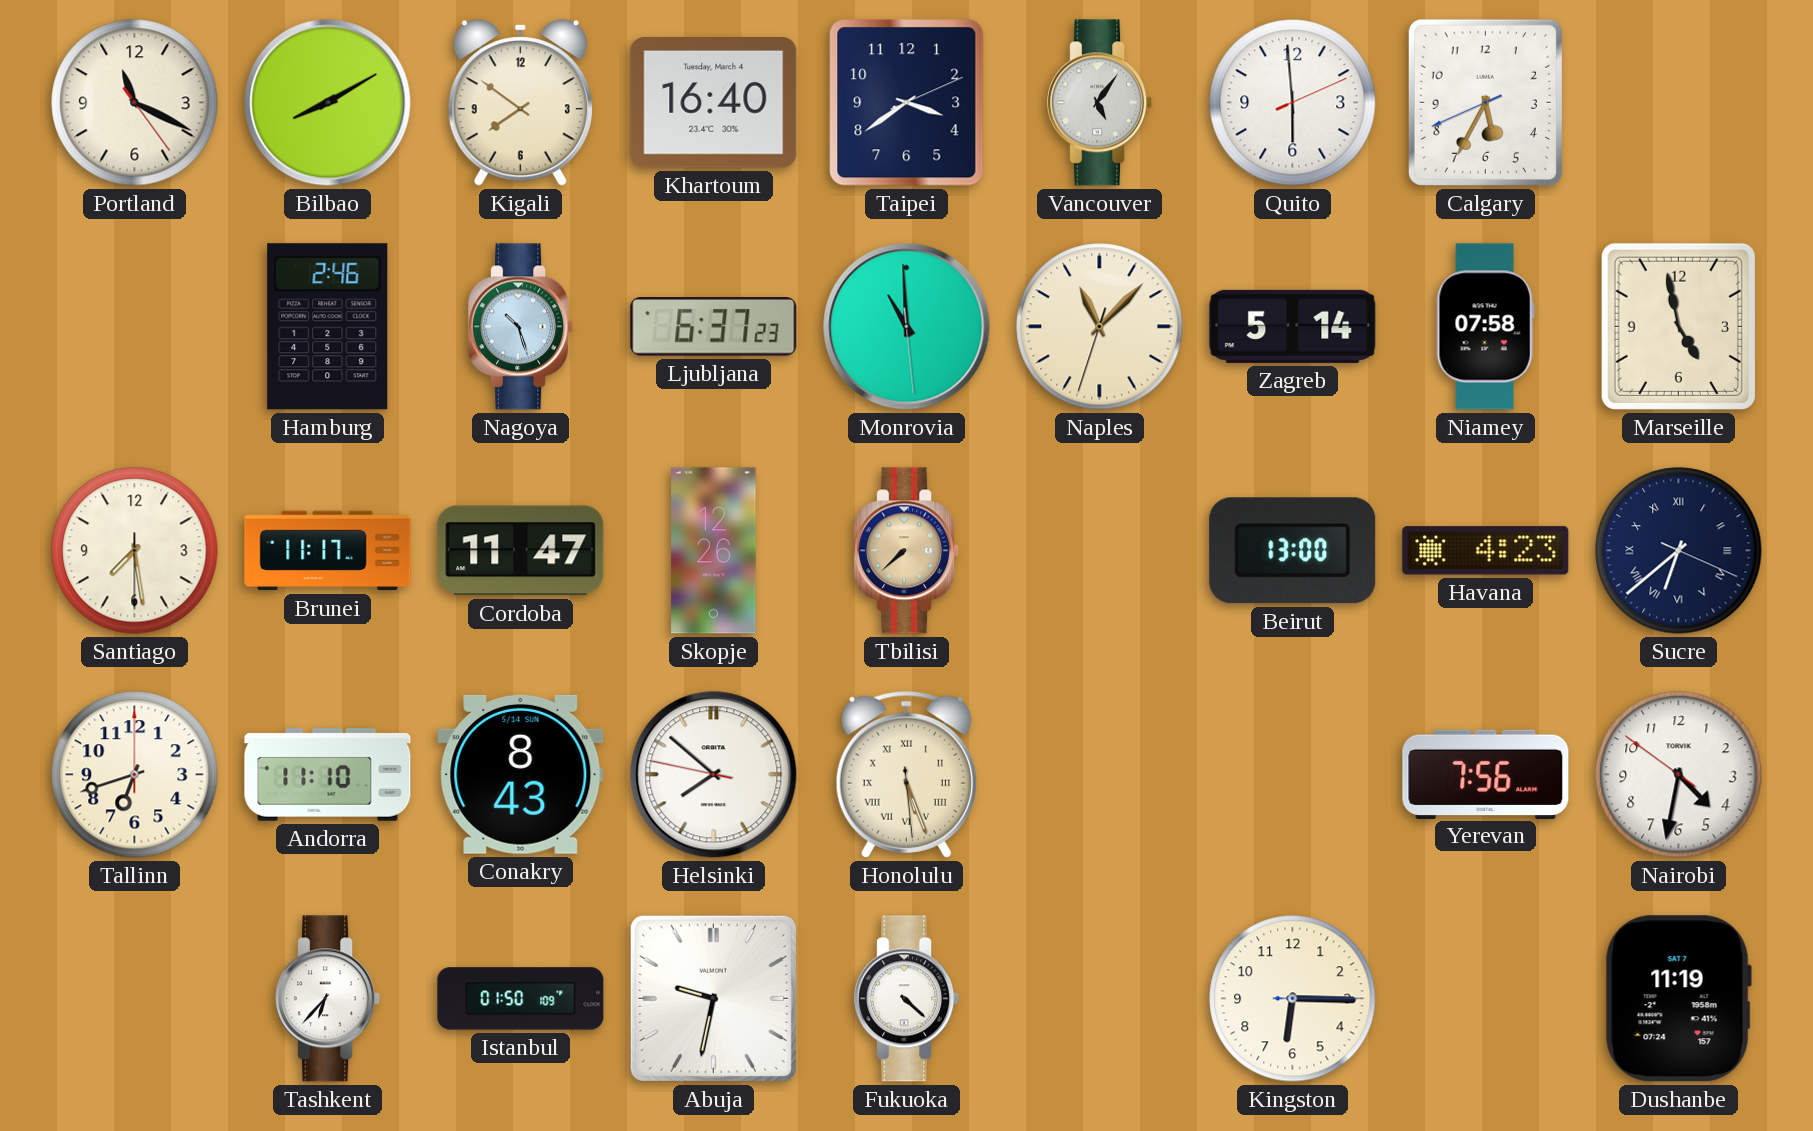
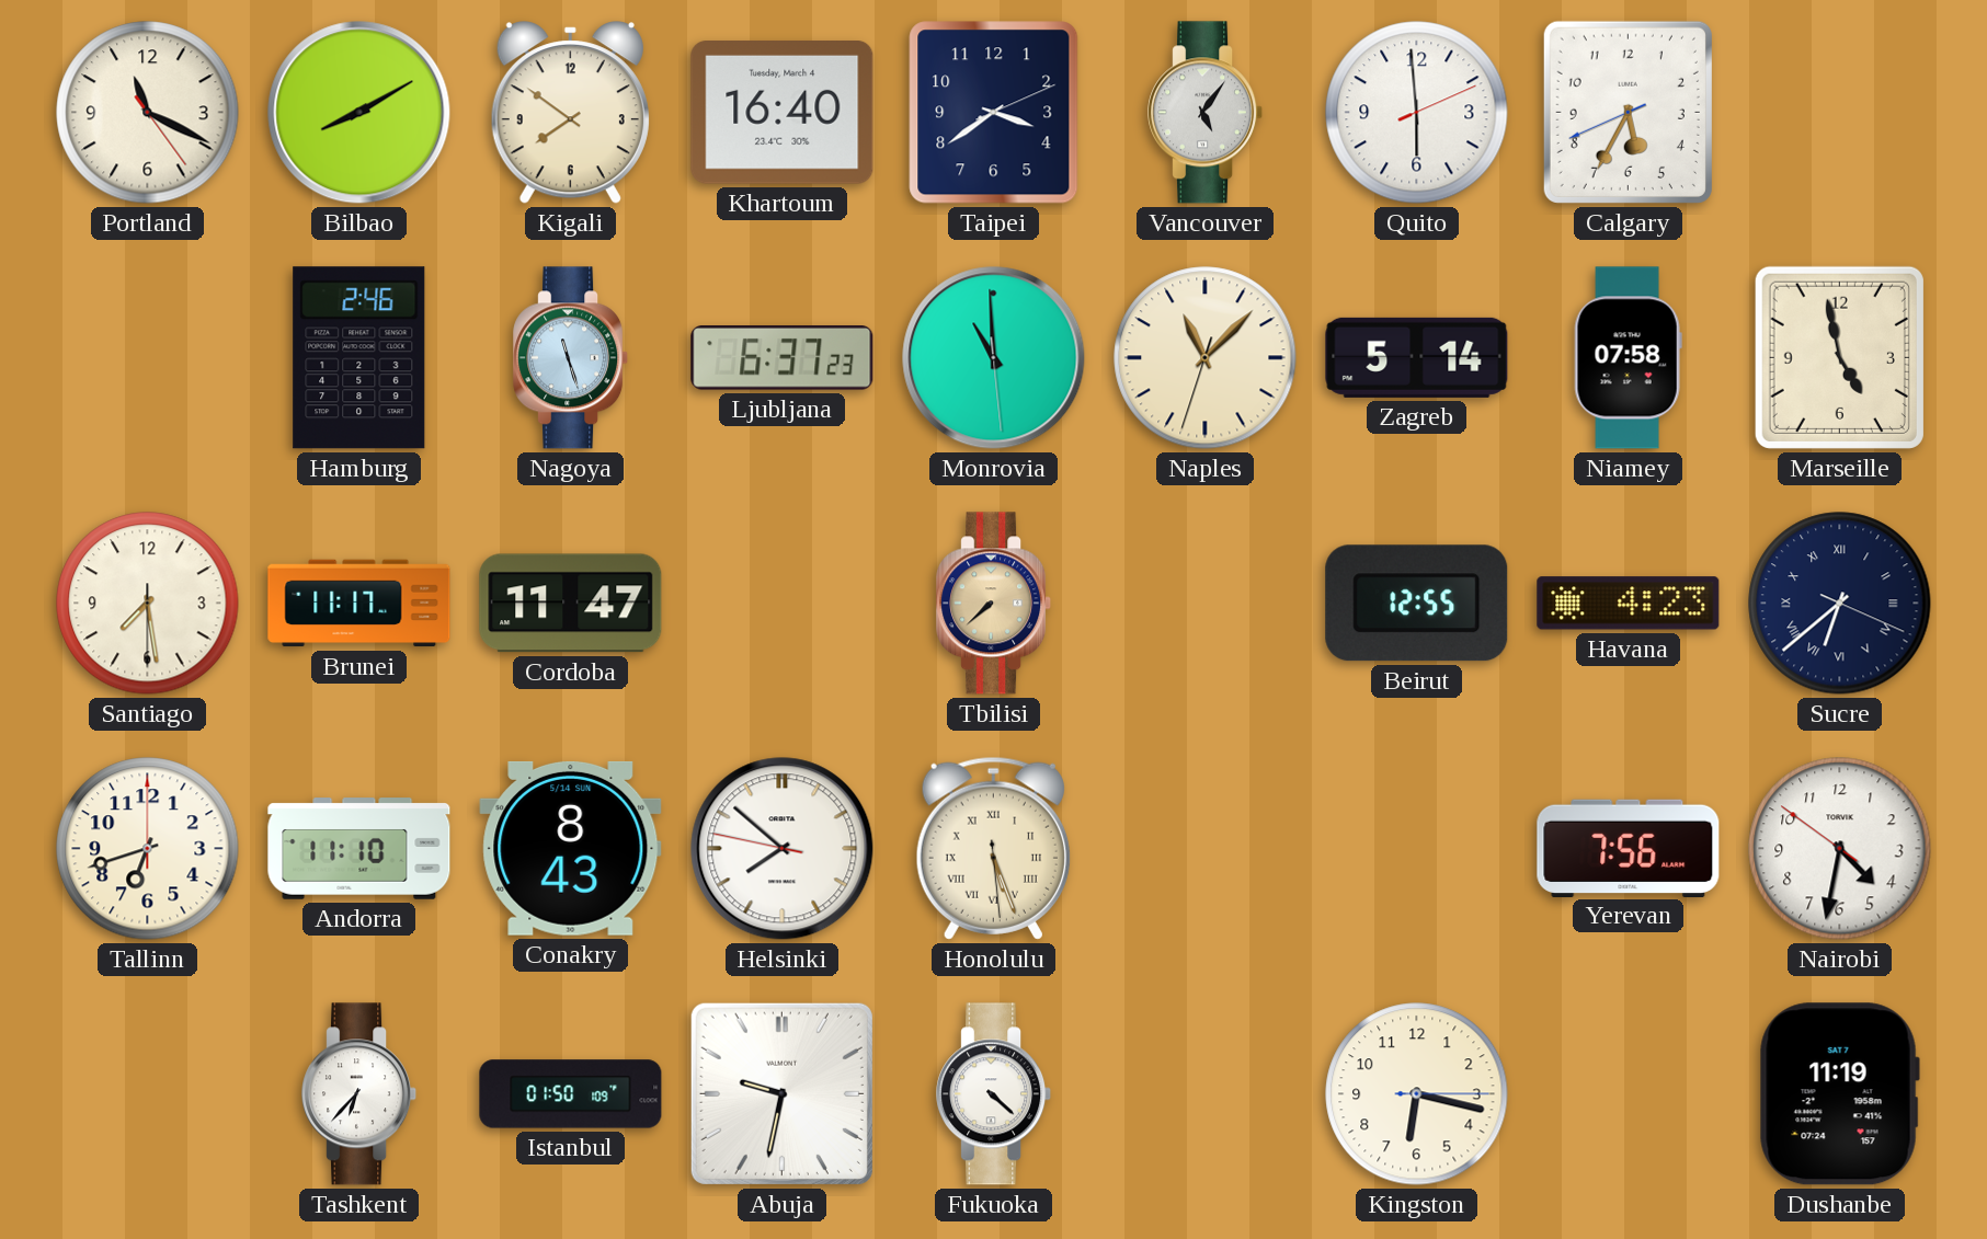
Nagoya: 10:27 -> 11:27 (571, 358)
Skopje: 12:26 -> none (714, 551)
Beirut: 13:00 -> 12:55 (1417, 604)
Kingston: 6:15 -> 6:17 (1417, 1094)
